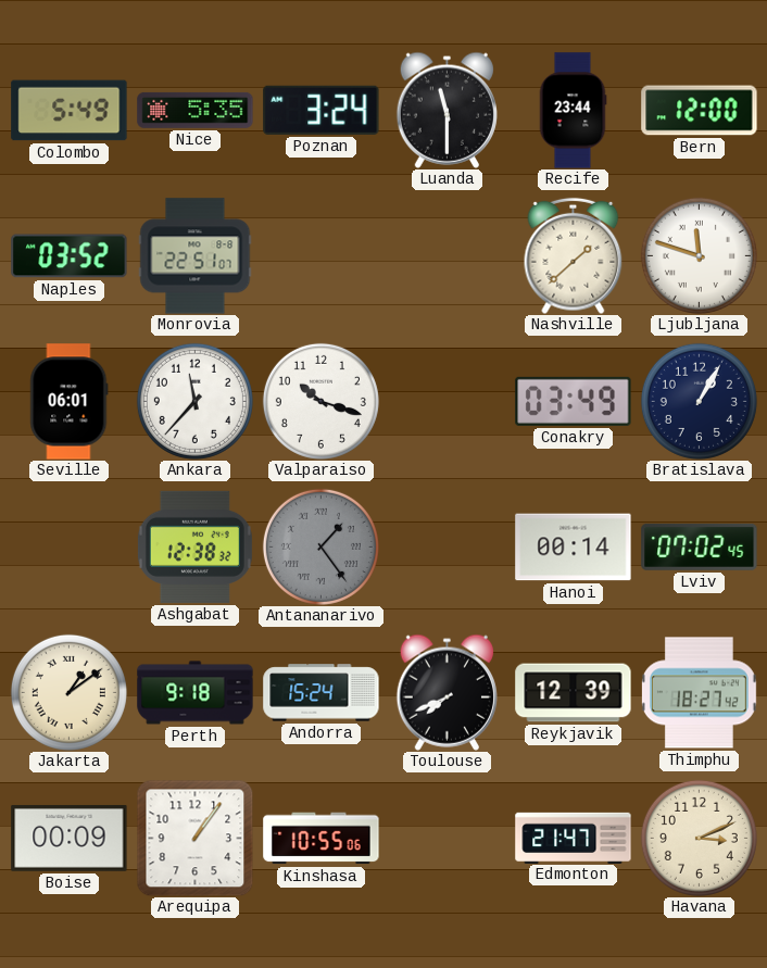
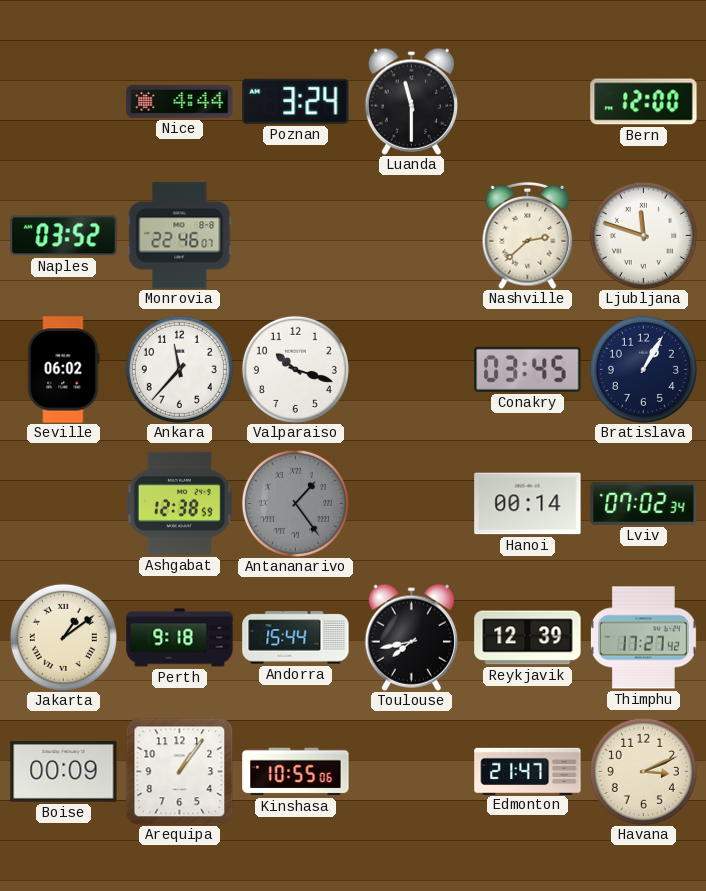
Colombo: 5:49 -> none (70, 111)
Nice: 5:35 -> 4:44 (180, 101)
Recife: 23:44 -> none (573, 111)
Monrovia: 22:51 -> 22:46 (180, 236)
Nashville: 1:38 -> 2:38 (528, 235)
Seville: 06:01 -> 06:02 (64, 370)
Conakry: 03:49 -> 03:45 (528, 369)
Ashgabat: 12:38:32 -> 12:38:59 (179, 503)
Lviv: 07:02:45 -> 07:02:34 (644, 504)
Andorra: 15:24 -> 15:44 (296, 638)
Toulouse: 7:41 -> 7:43 (411, 637)
Thimphu: 18:27 -> 17:27 (643, 638)
